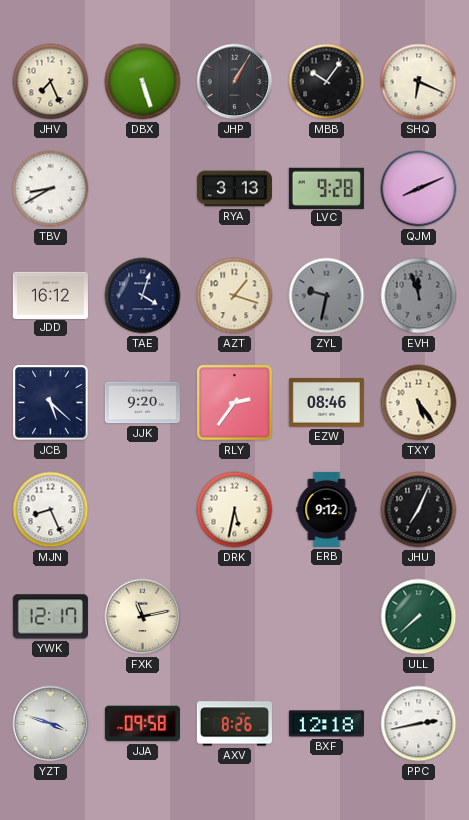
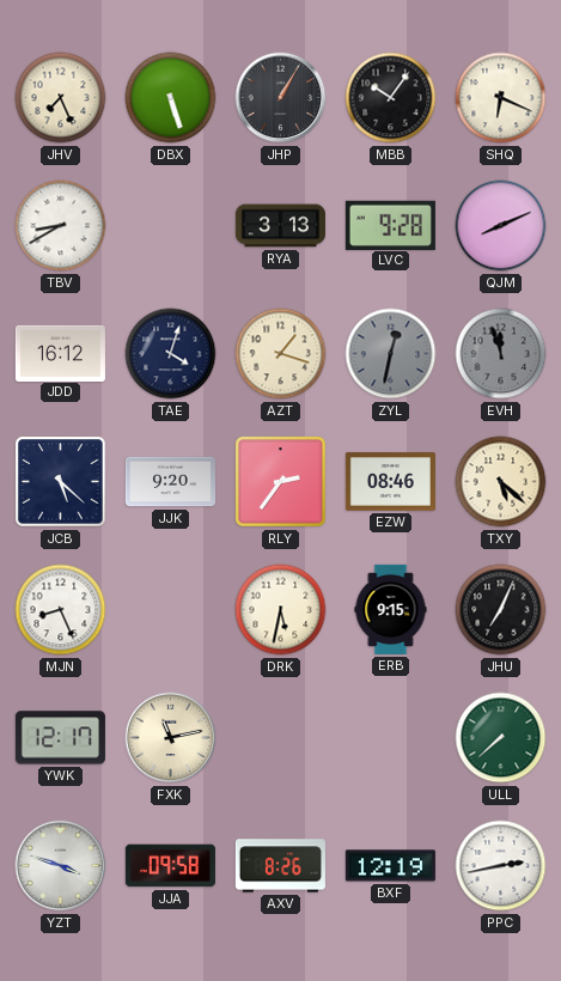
ZYL: 9:32 -> 12:32 (391, 354)
TXY: 5:24 -> 5:22 (501, 482)
ERB: 9:12 -> 9:15 (391, 609)
BXF: 12:18 -> 12:19 (390, 866)
